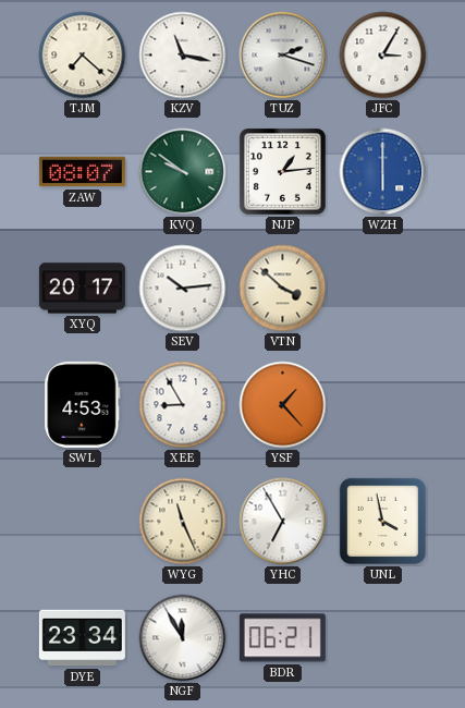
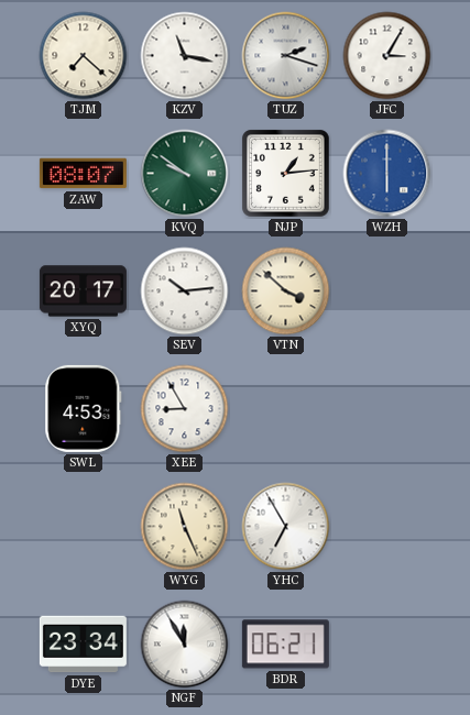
YSF: 1:23 -> none (283, 405)
UNL: 3:58 -> none (382, 521)
